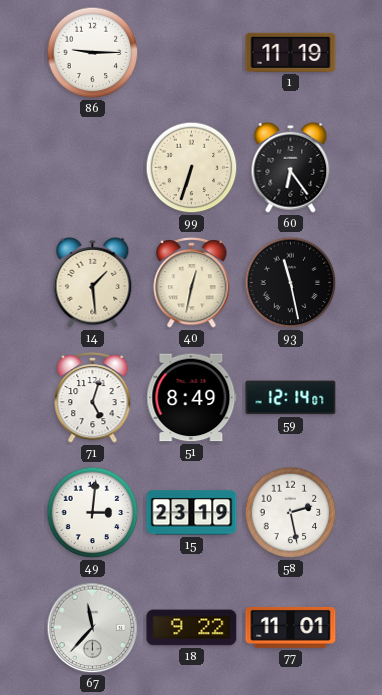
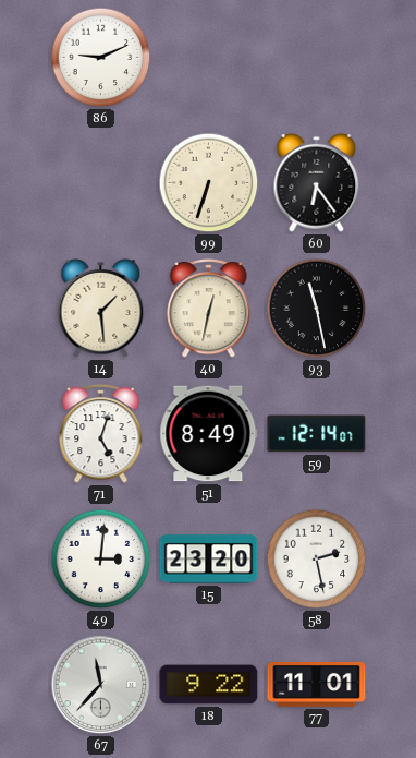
86: 9:15 -> 9:11 (101, 58)
1: 11:19 -> none (291, 52)
15: 23:19 -> 23:20 (209, 560)
